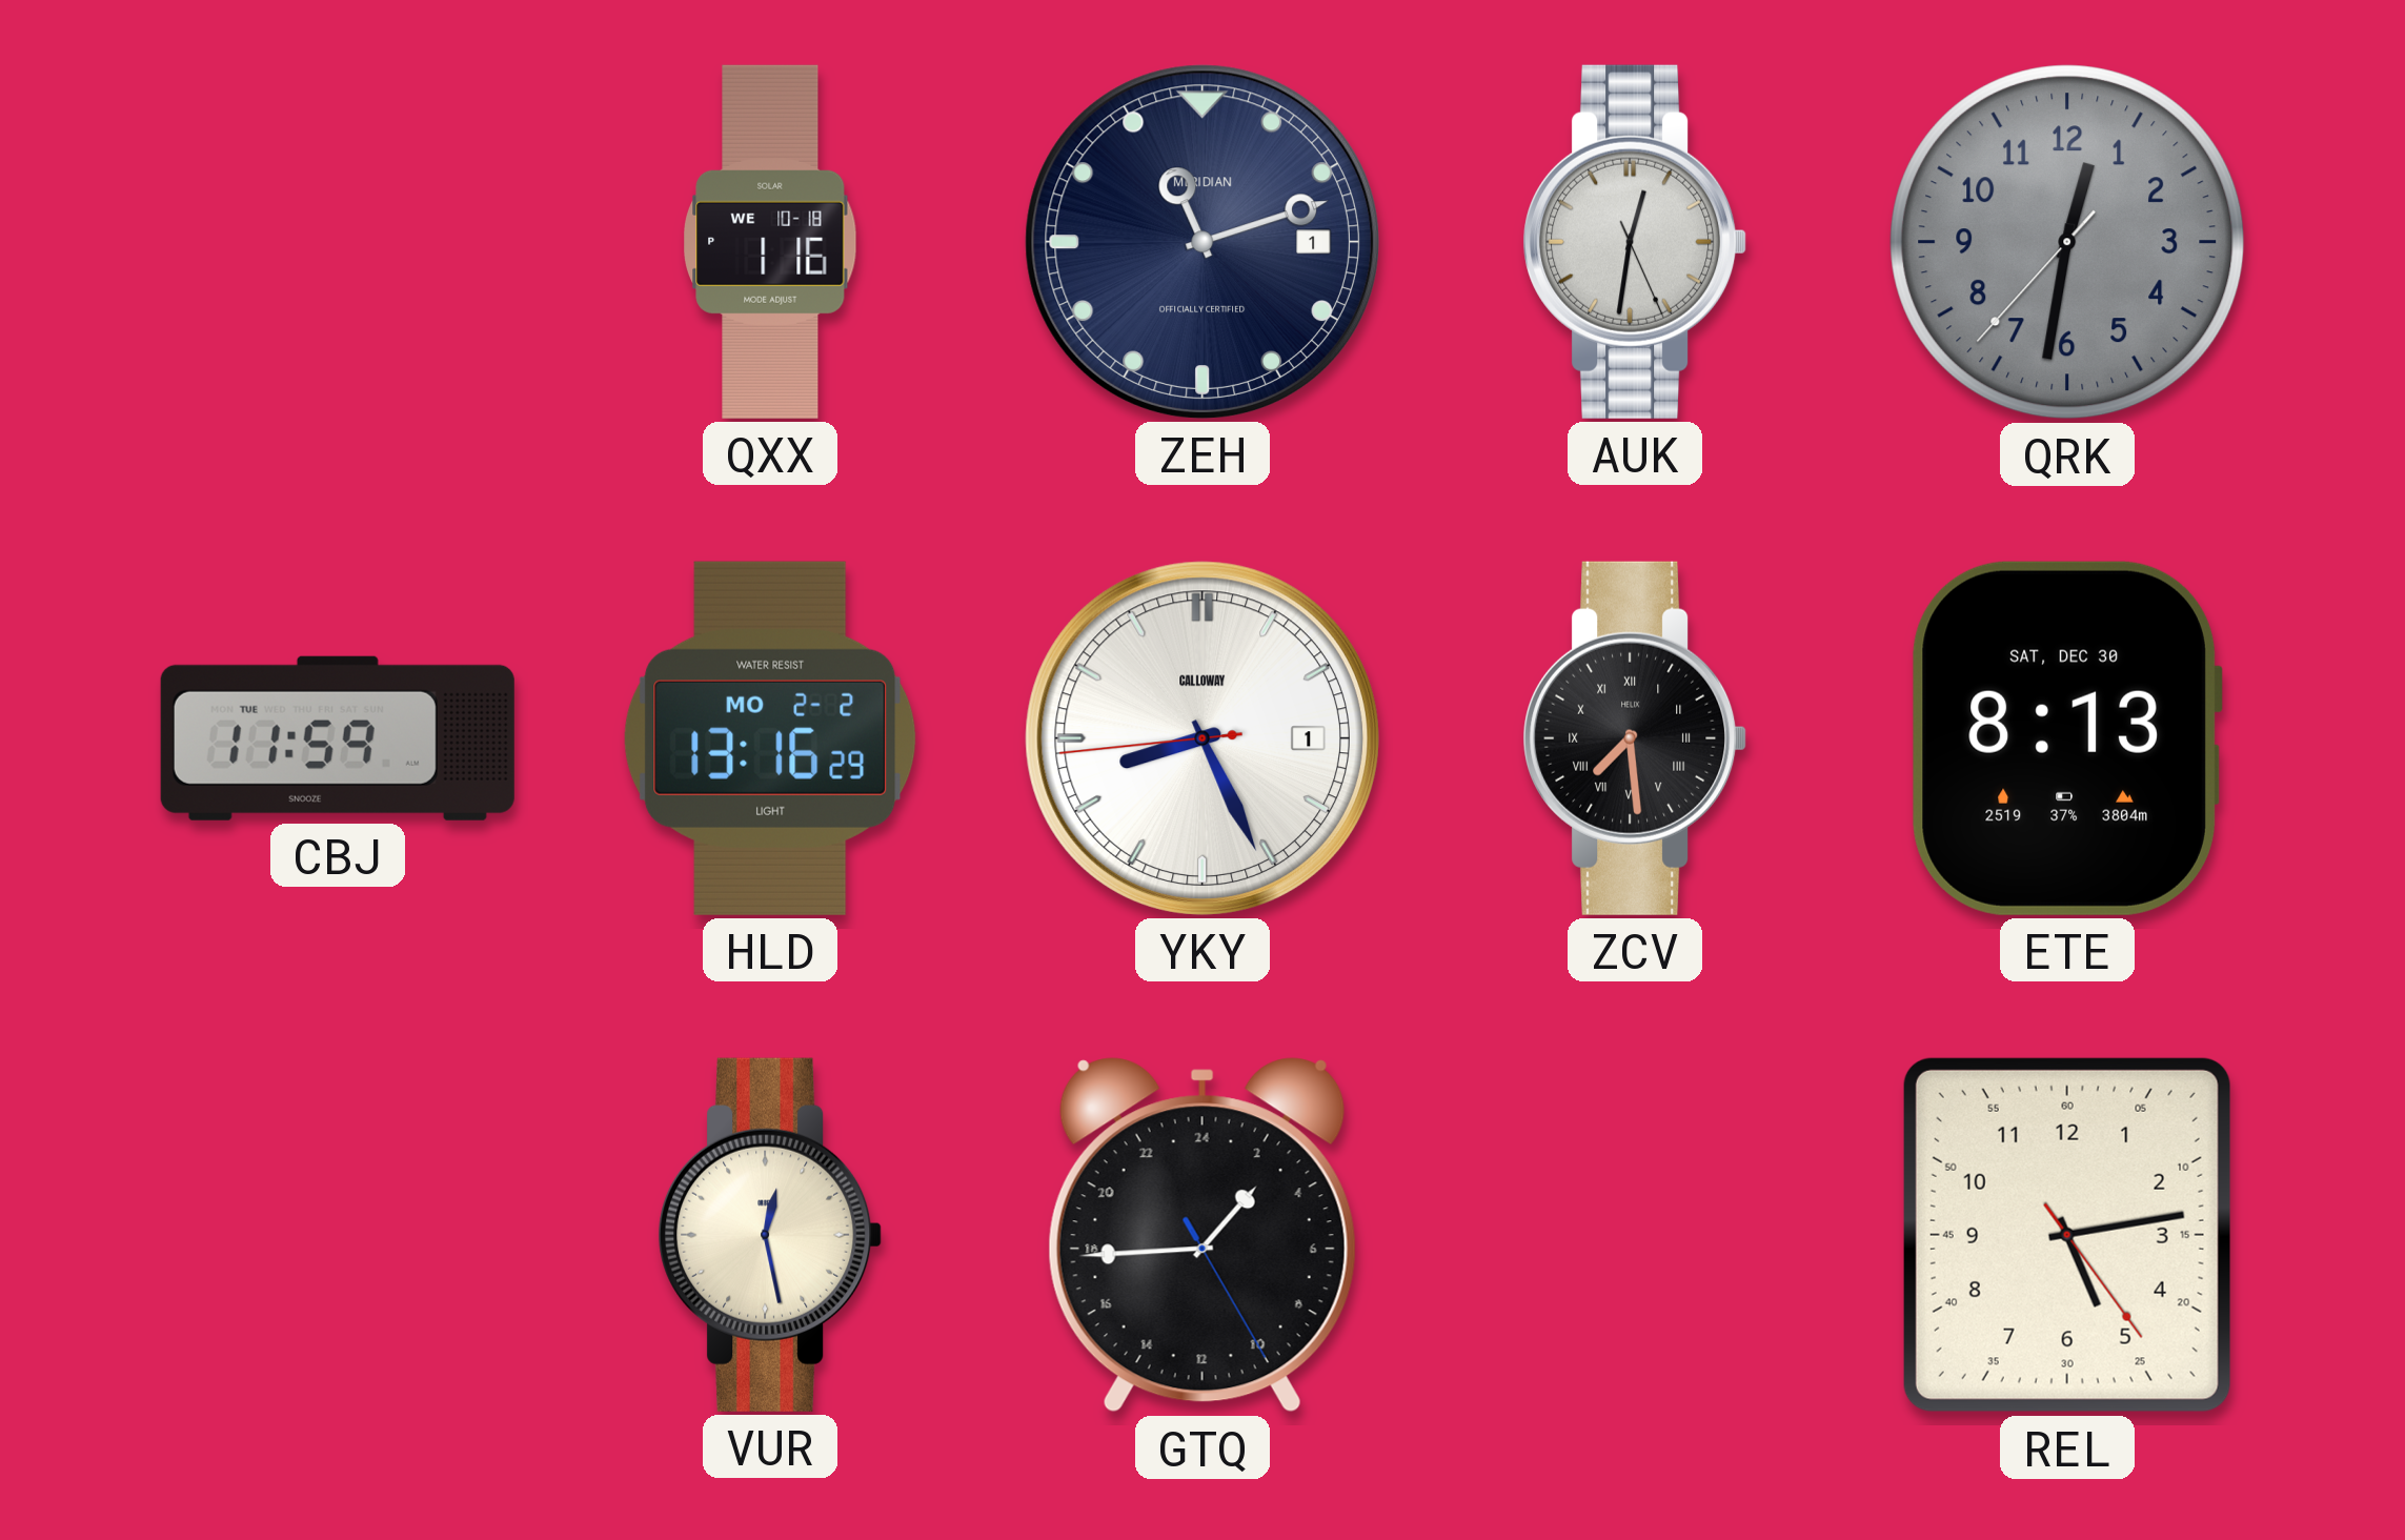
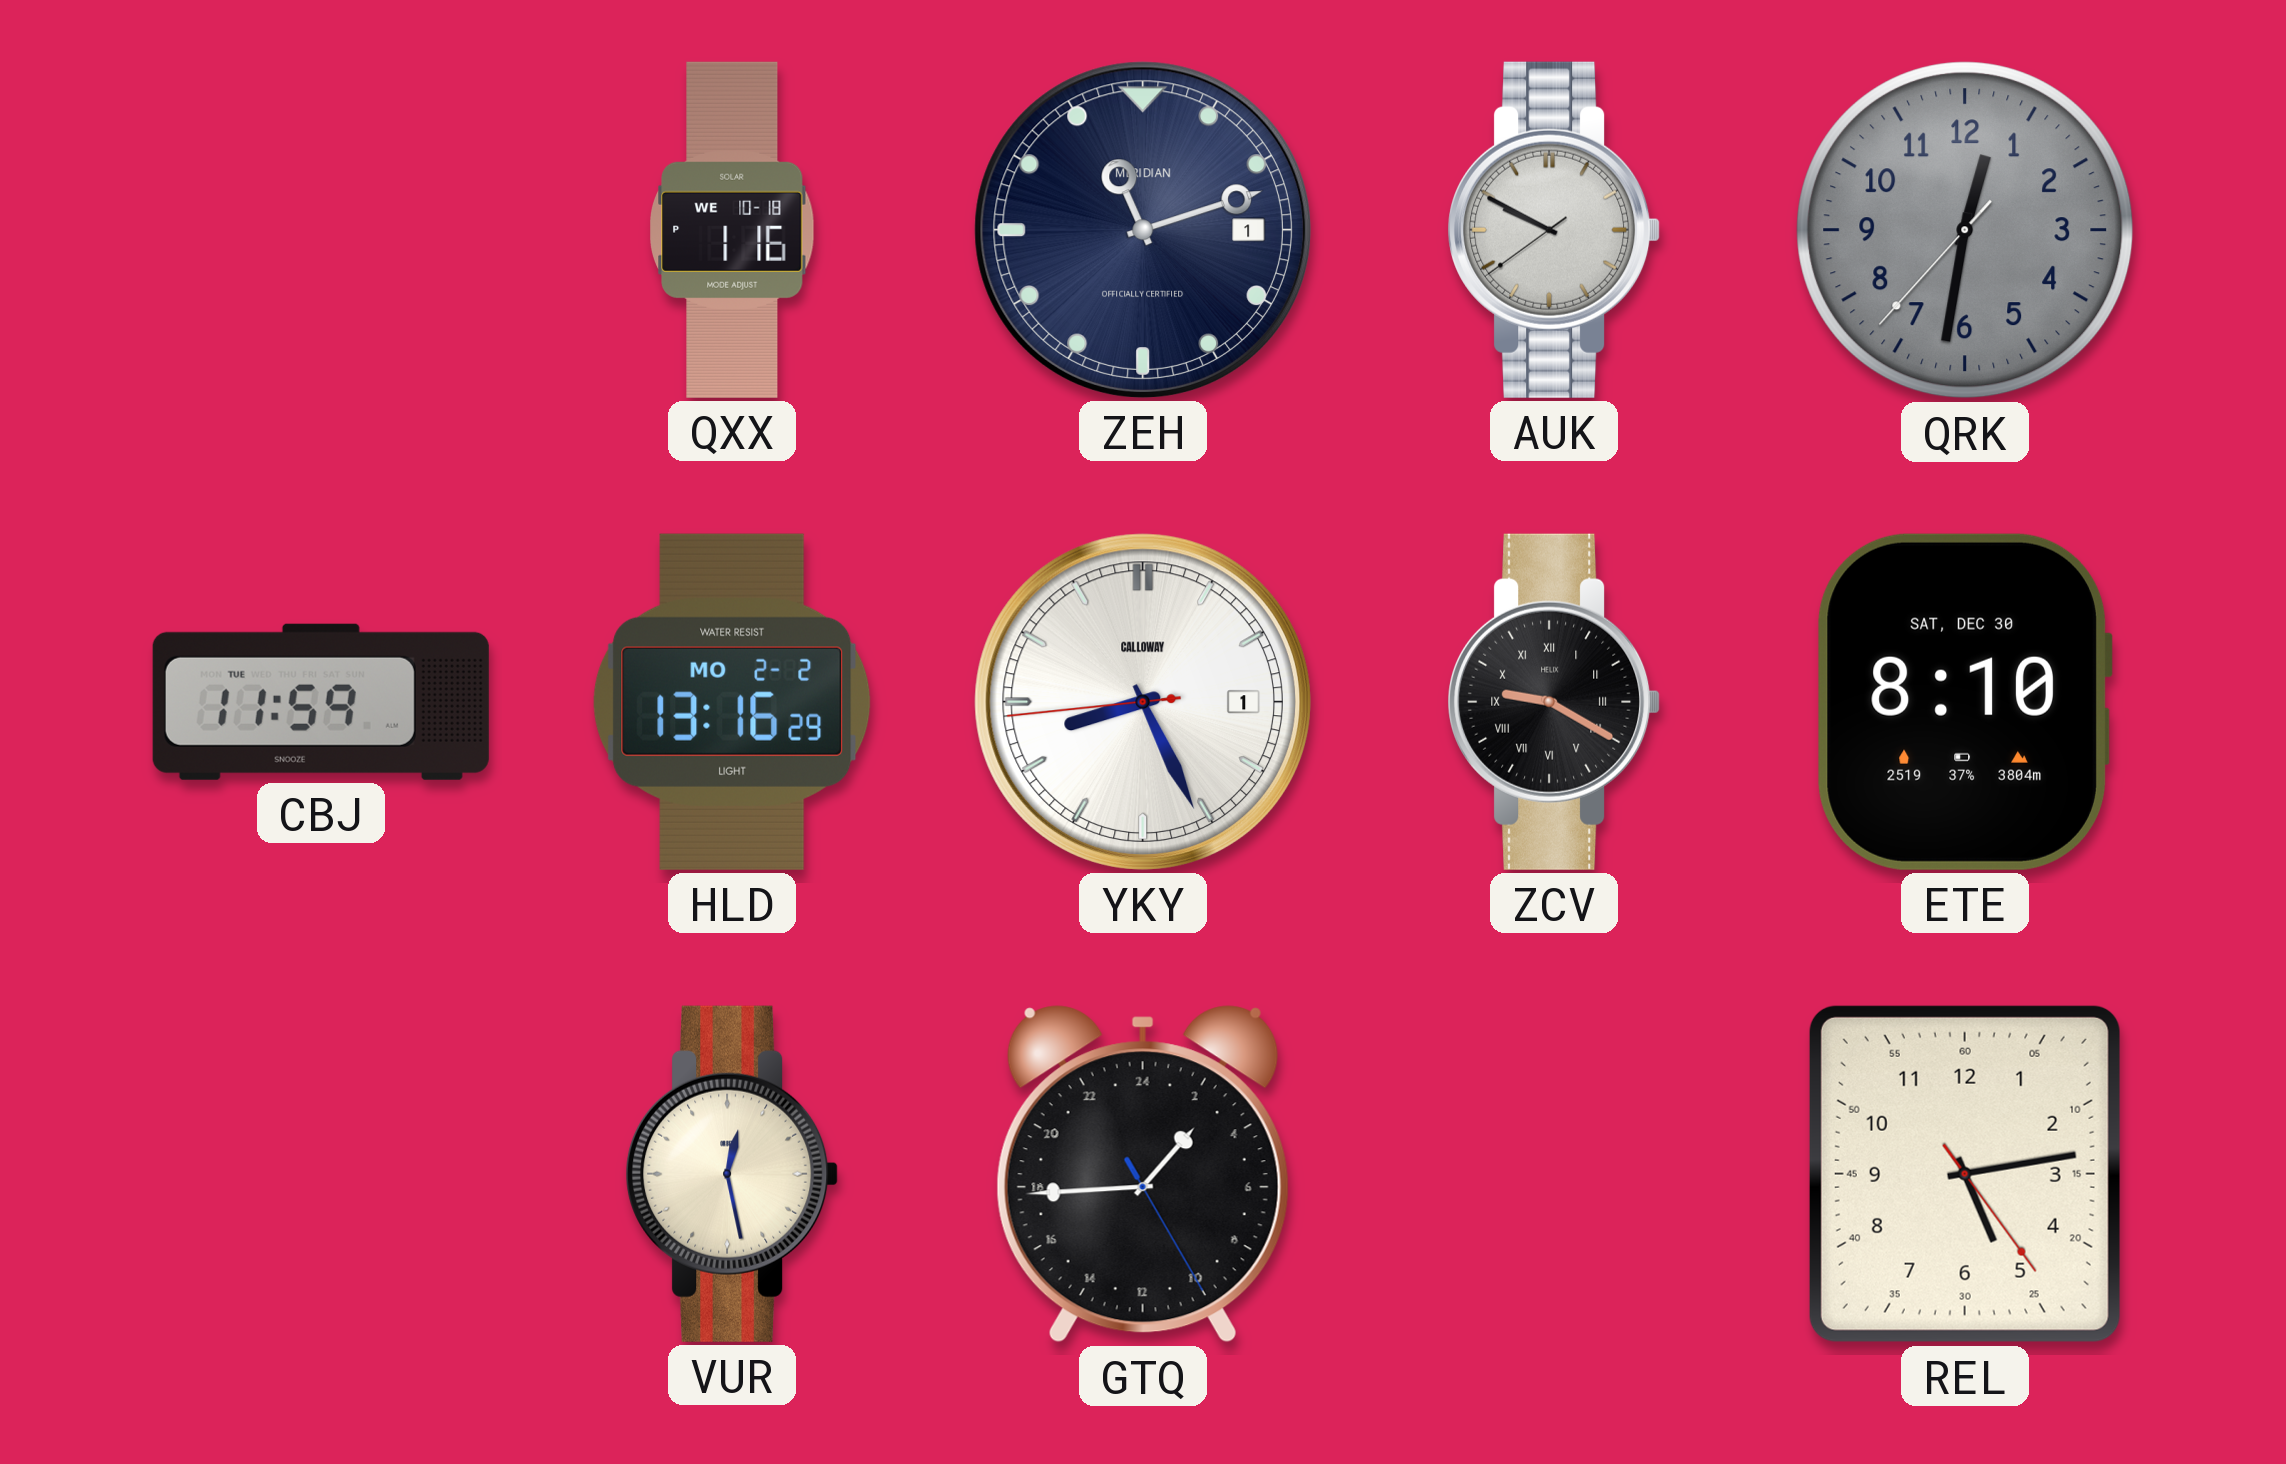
AUK: 12:31 -> 9:49 (1554, 230)
ZCV: 7:29 -> 9:20 (1554, 702)
ETE: 8:13 -> 8:10 (1965, 702)
